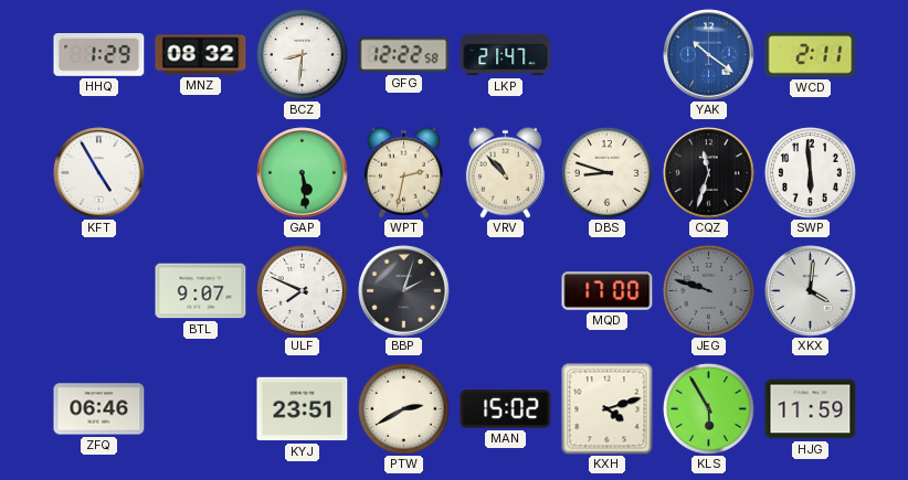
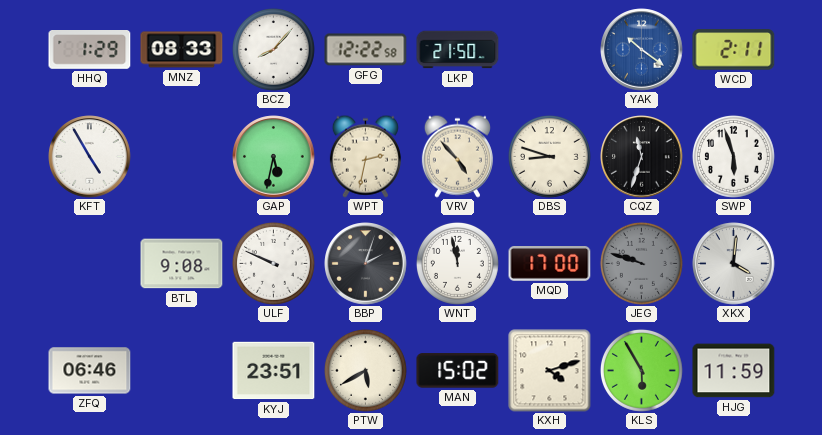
MNZ: 08:32 -> 08:33 (182, 50)
BCZ: 8:31 -> 8:07 (273, 49)
LKP: 21:47 -> 21:50 (458, 50)
GAP: 5:29 -> 5:32 (274, 157)
VRV: 10:53 -> 4:53 (457, 156)
SWP: 5:59 -> 5:57 (733, 156)
BTL: 9:07 -> 9:08 (182, 264)
ULF: 7:49 -> 9:49 (273, 263)
WNT: none -> 11:58 (457, 263)
PTW: 2:40 -> 5:40 (365, 370)
